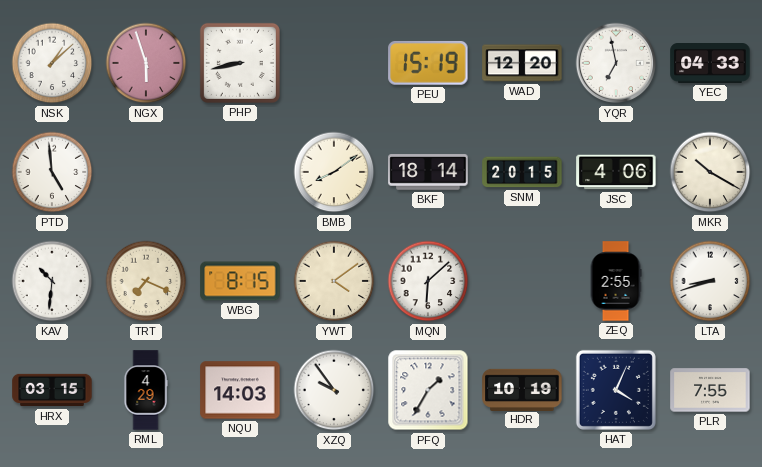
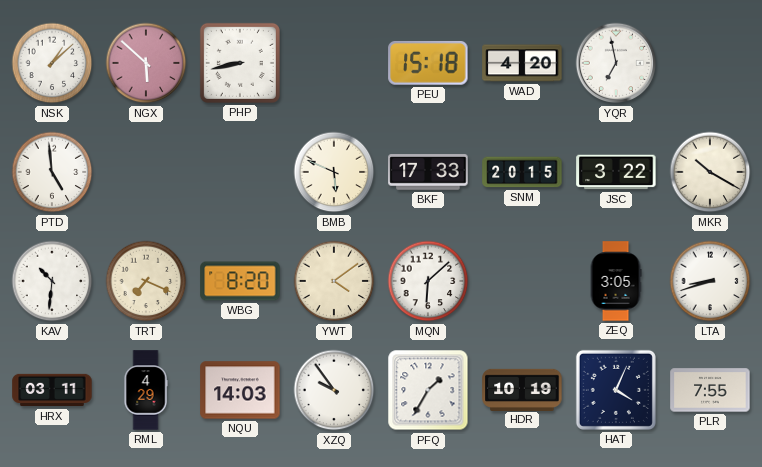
NGX: 5:57 -> 5:52 (146, 63)
PEU: 15:19 -> 15:18 (428, 63)
WAD: 12:20 -> 4:20 (522, 63)
YEC: 04:33 -> none (710, 64)
BMB: 8:09 -> 5:49 (334, 172)
BKF: 18:14 -> 17:33 (428, 172)
JSC: 4:06 -> 3:22 (616, 172)
WBG: 8:15 -> 8:20 (240, 281)
ZEQ: 2:55 -> 3:05 (616, 281)
HRX: 03:15 -> 03:11 (52, 390)
